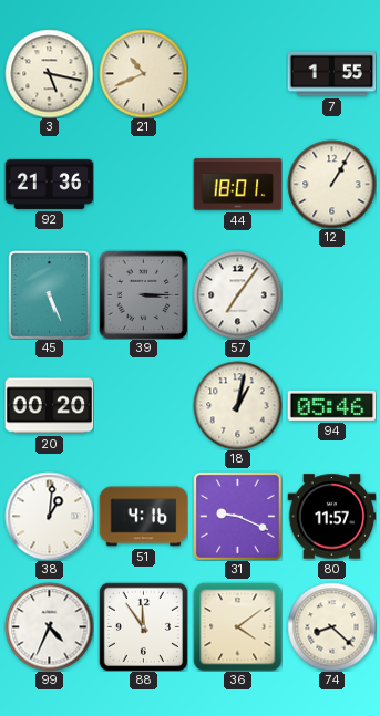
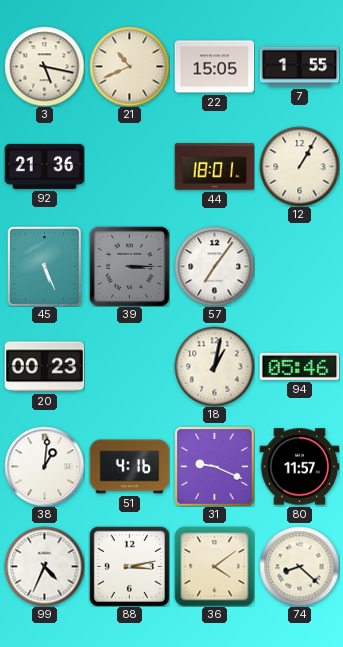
22: none -> 15:05 (214, 67)
20: 00:20 -> 00:23 (44, 367)
88: 11:54 -> 3:13 (129, 566)
